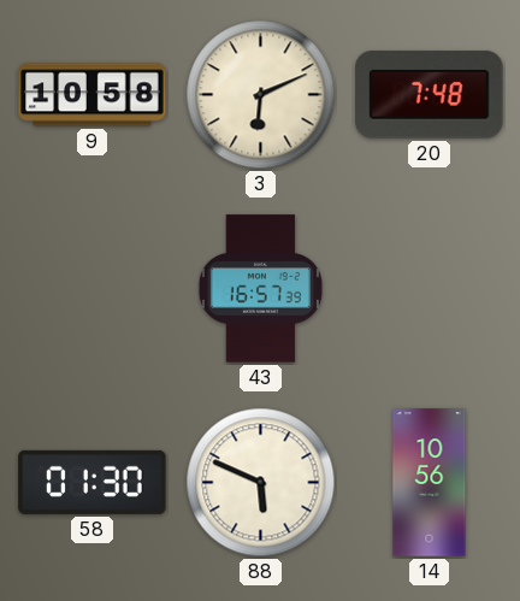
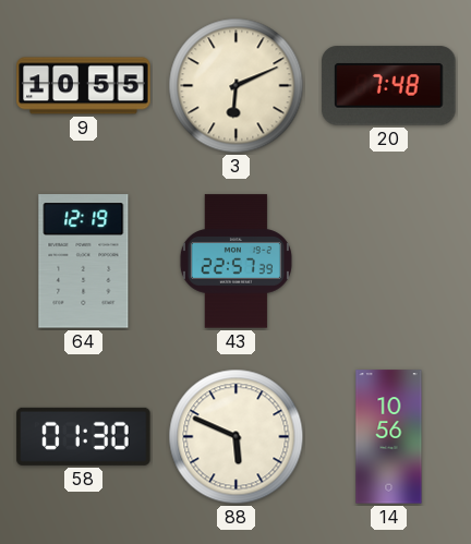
9: 10:58 -> 10:55 (84, 86)
64: none -> 12:19 (84, 262)
43: 16:57 -> 22:57 (235, 262)
